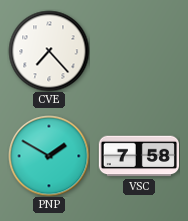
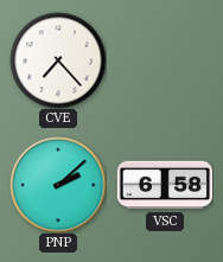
PNP: 1:50 -> 2:08 (58, 185)
VSC: 7:58 -> 6:58 (164, 185)
